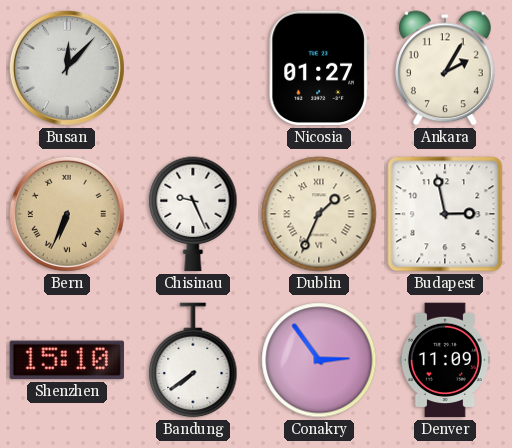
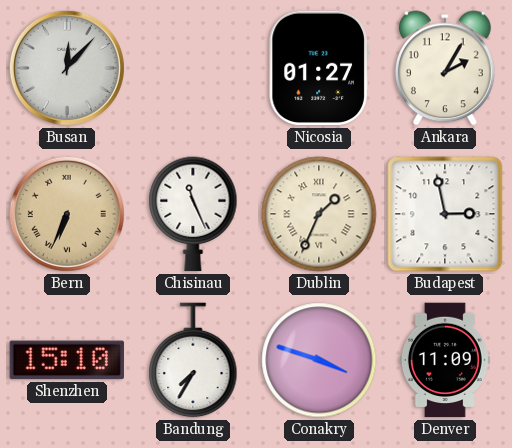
Chisinau: 9:26 -> 11:26 (193, 214)
Bandung: 7:39 -> 7:35 (193, 360)
Conakry: 2:54 -> 3:48 (319, 360)
